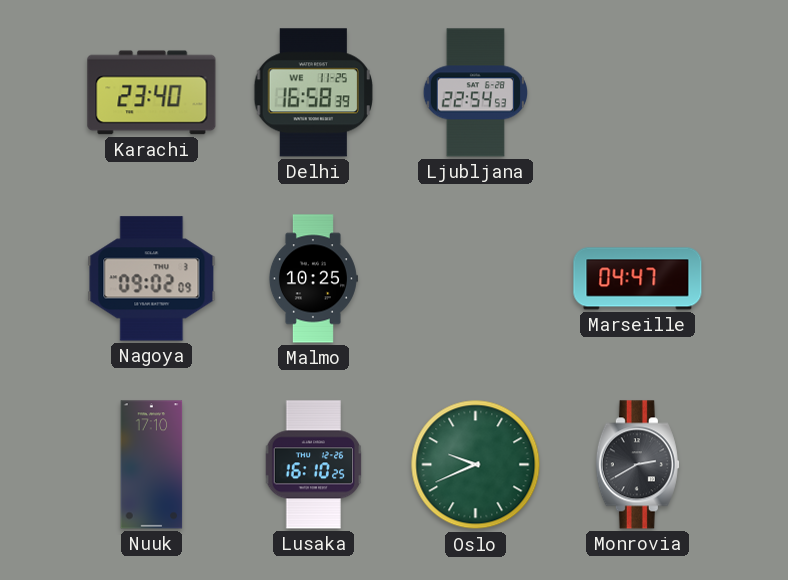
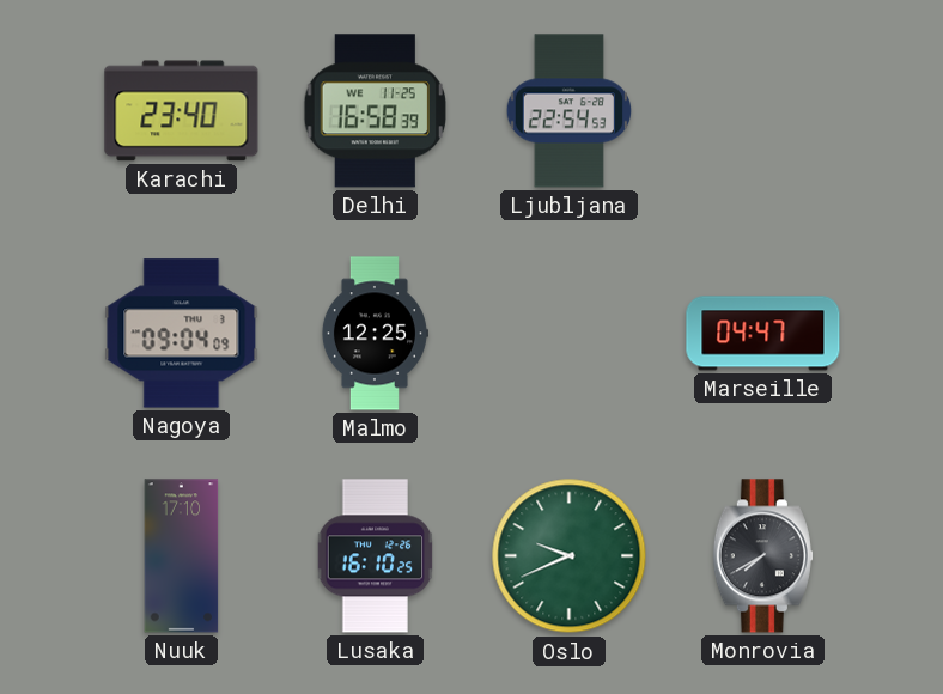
Nagoya: 09:02 -> 09:04 (182, 334)
Malmo: 10:25 -> 12:25 (375, 334)
Monrovia: 2:40 -> 7:40 (762, 556)
